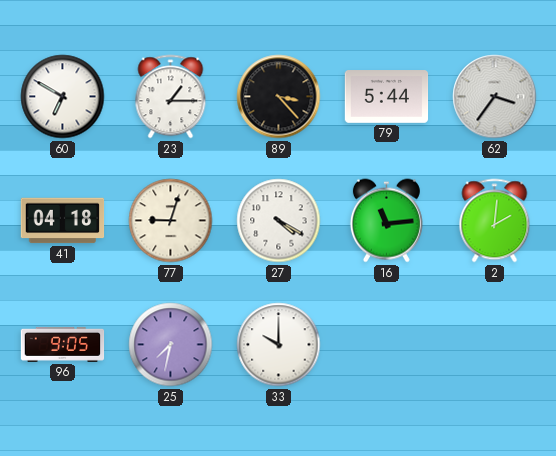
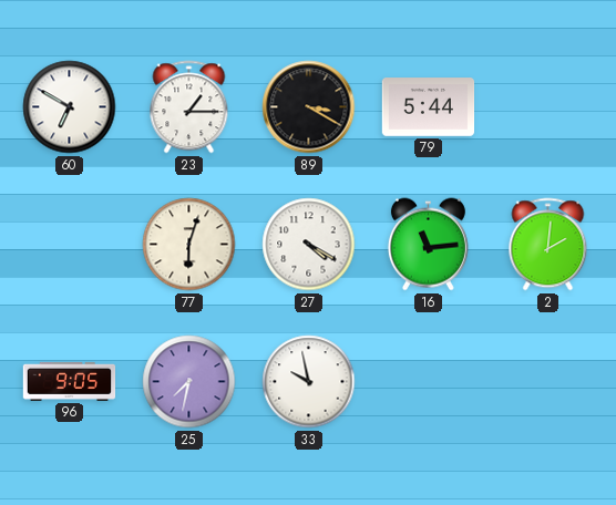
89: 3:23 -> 3:20 (309, 107)
62: 3:36 -> none (495, 97)
41: 04:18 -> none (63, 221)
77: 9:03 -> 6:03 (189, 245)
33: 10:00 -> 9:58 (309, 382)
